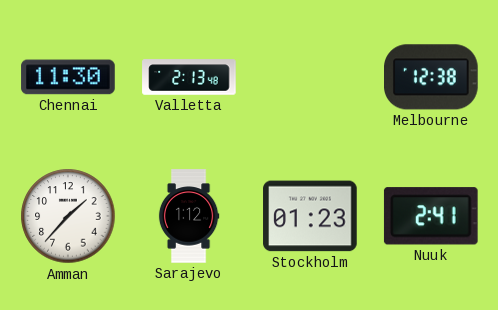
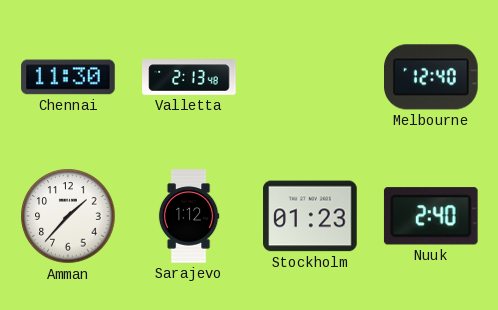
Melbourne: 12:38 -> 12:40 (432, 77)
Nuuk: 2:41 -> 2:40 (431, 216)
